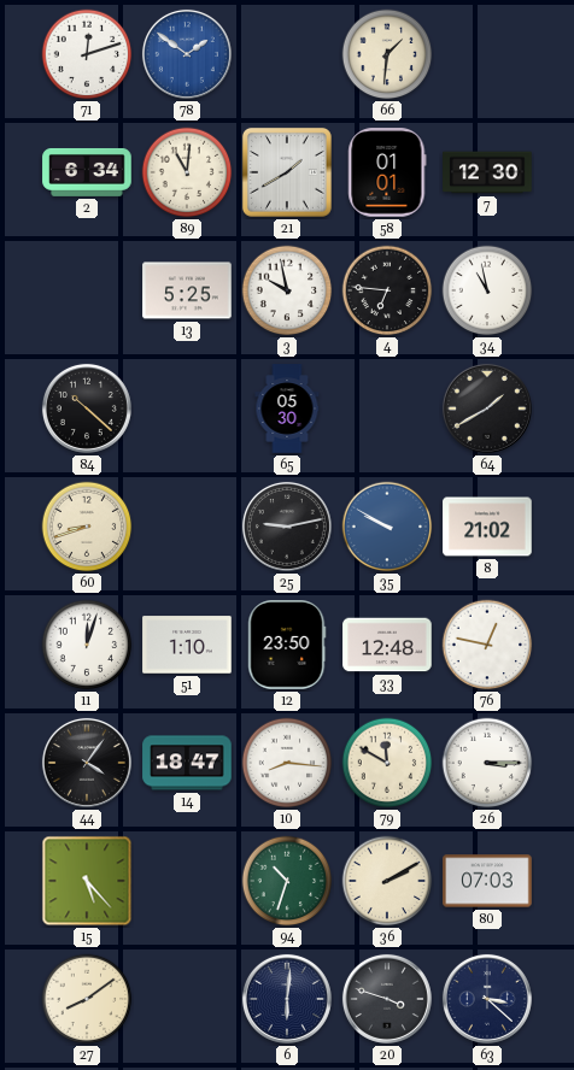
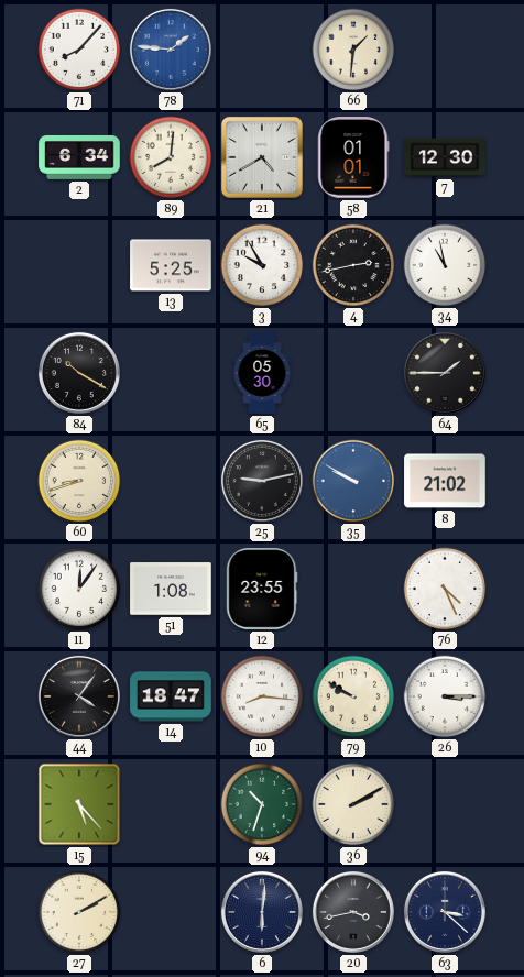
71: 12:12 -> 8:07 (79, 50)
78: 1:51 -> 1:46 (171, 50)
89: 11:01 -> 8:01 (171, 157)
21: 1:40 -> 4:40 (262, 157)
3: 9:58 -> 9:55 (262, 265)
4: 6:46 -> 2:43 (353, 265)
84: 10:22 -> 10:20 (79, 373)
64: 1:40 -> 1:45 (445, 373)
11: 12:03 -> 12:06 (79, 589)
51: 1:10 -> 1:08 (171, 589)
12: 23:50 -> 23:55 (262, 589)
33: 12:48 -> none (387, 645)
76: 12:47 -> 4:26 (445, 589)
79: 11:50 -> 9:50 (353, 696)
80: 07:03 -> none (487, 881)
27: 8:09 -> 2:10 (79, 912)
20: 3:48 -> 3:43 (353, 912)
